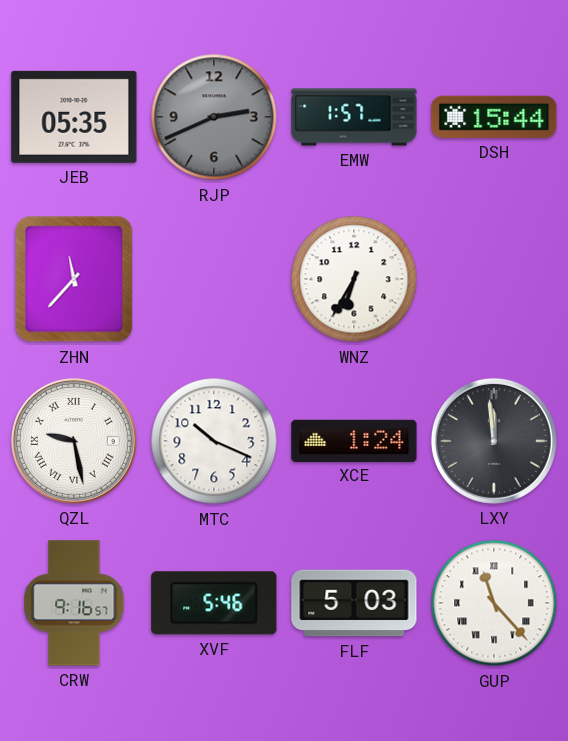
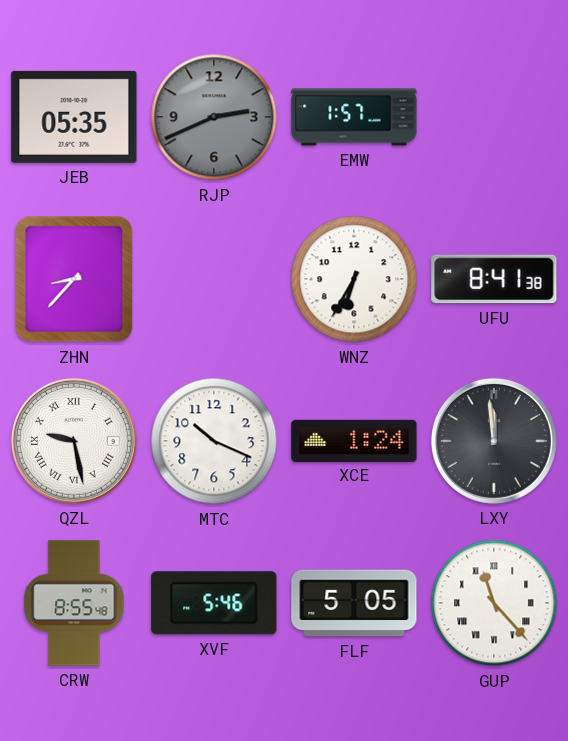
DSH: 15:44 -> none (494, 117)
ZHN: 11:37 -> 8:37 (74, 279)
UFU: none -> 8:41 (494, 279)
CRW: 9:16 -> 8:55 (74, 603)
FLF: 5:03 -> 5:05 (354, 603)
